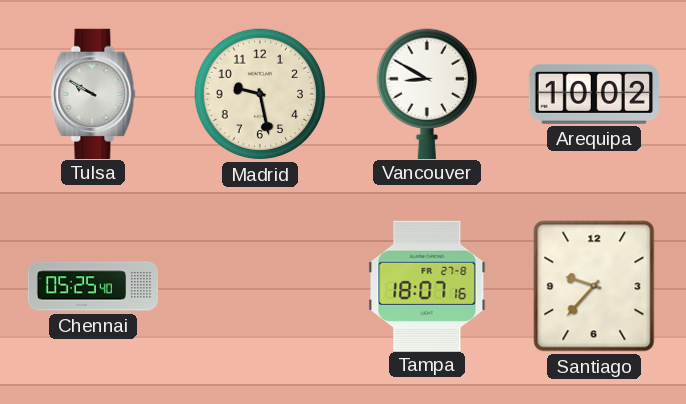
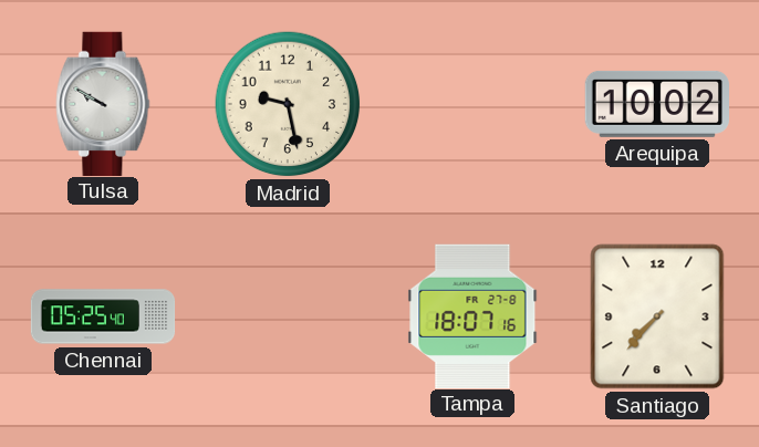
Vancouver: 8:50 -> none (426, 93)
Santiago: 9:37 -> 7:37 (657, 316)
